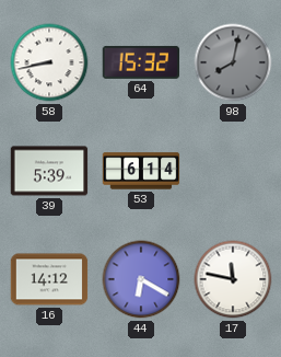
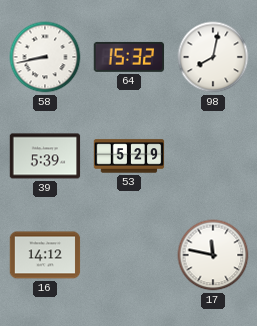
98 dial: grey -> white (213, 57)
53: 6:14 -> 5:29 (129, 156)
44: 6:20 -> none (141, 279)
